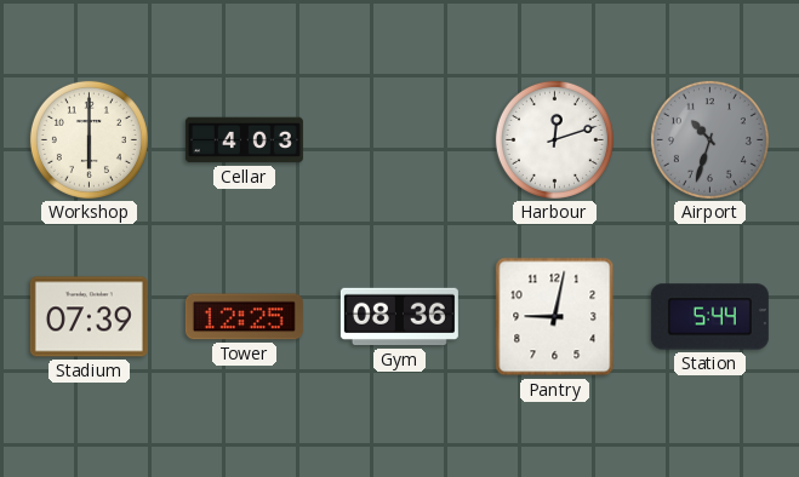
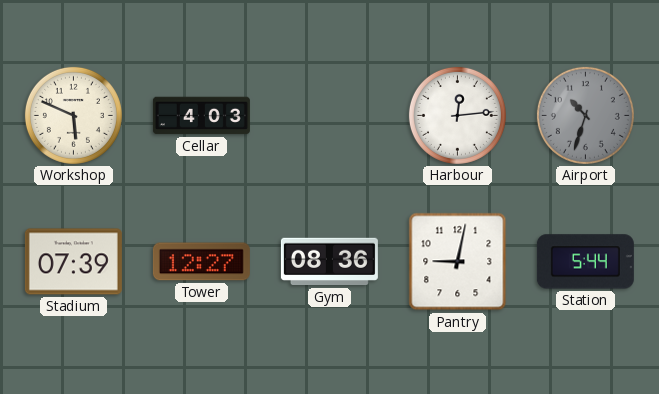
Workshop: 6:00 -> 5:49 (73, 115)
Harbour: 12:12 -> 12:14 (457, 115)
Tower: 12:25 -> 12:27 (201, 262)
